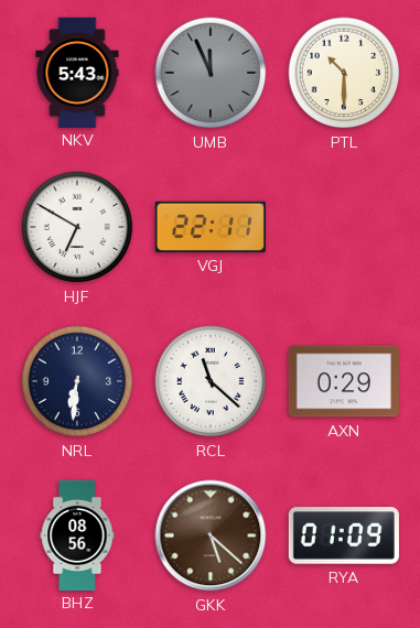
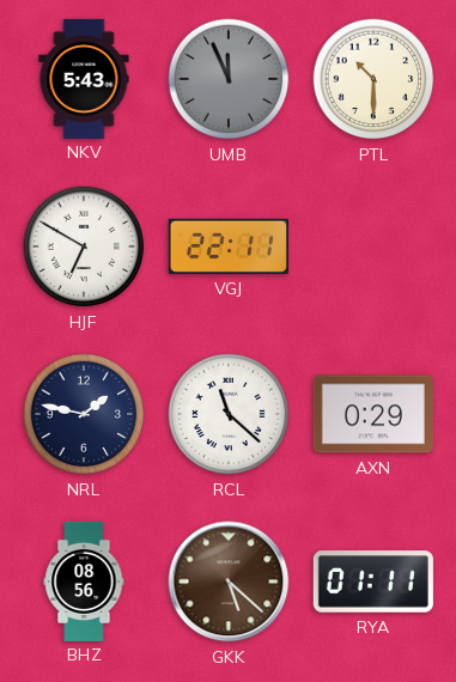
NRL: 6:31 -> 1:47 (84, 414)
RYA: 01:09 -> 01:11 (373, 581)
